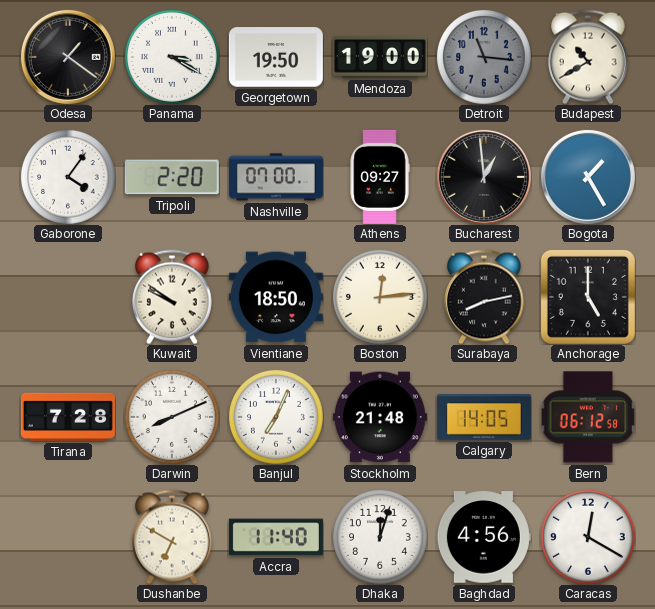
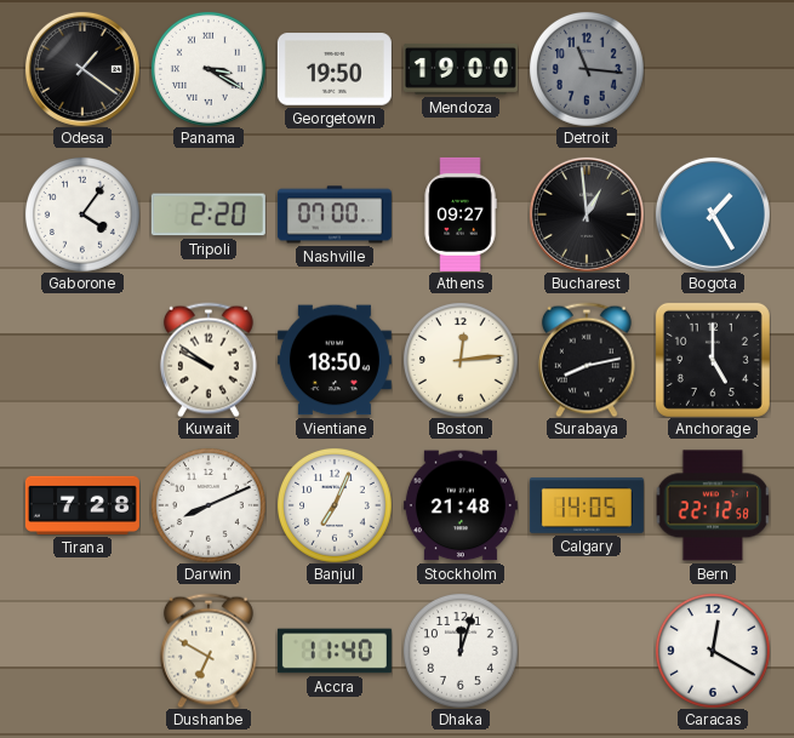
Budapest: 10:40 -> none (588, 57)
Bern: 06:12 -> 22:12 (713, 505)
Baghdad: 4:56 -> none (484, 537)
